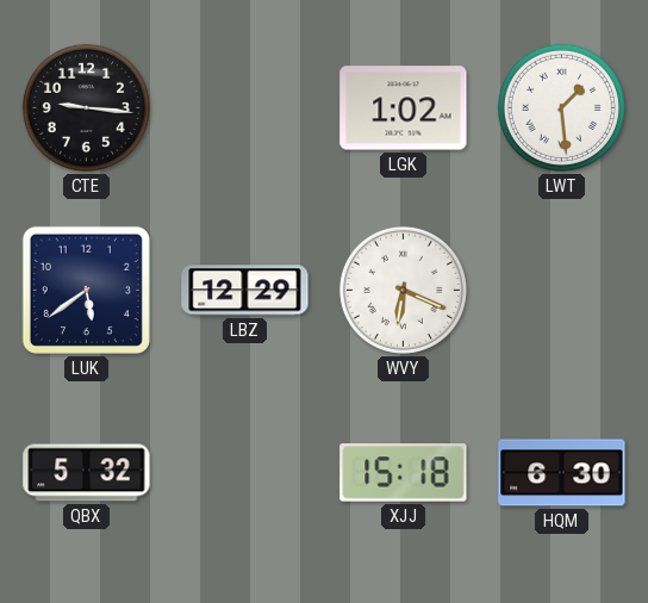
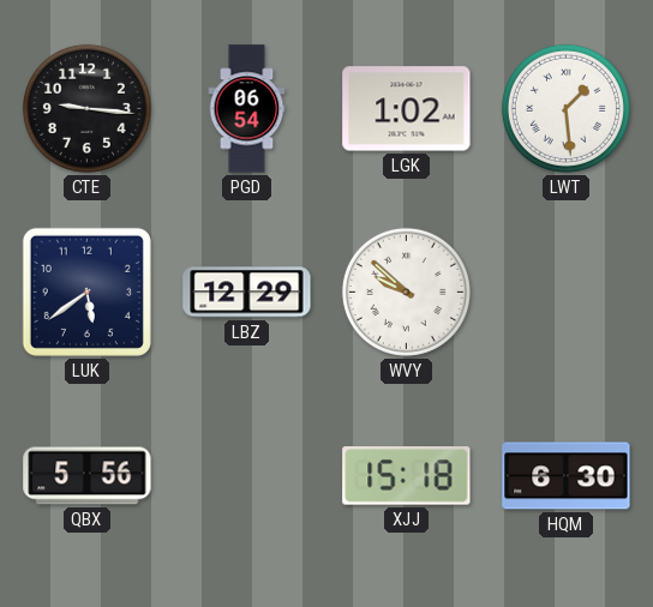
PGD: none -> 06:54 (247, 109)
WVY: 6:19 -> 9:52 (406, 292)
QBX: 5:32 -> 5:56 (88, 476)
